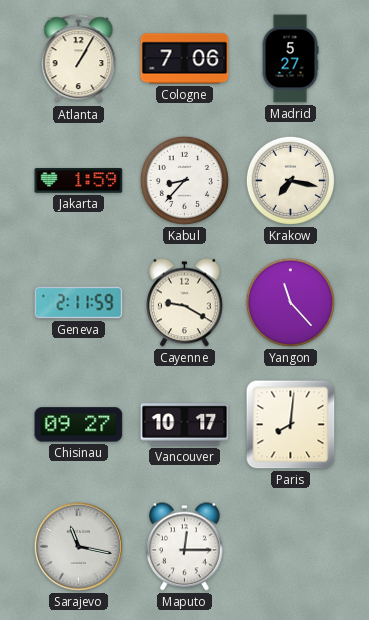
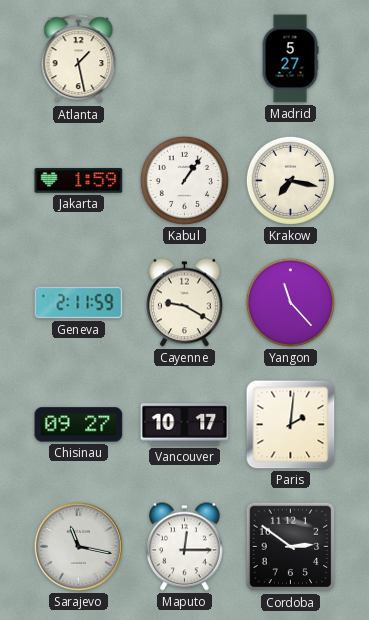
Atlanta: 1:05 -> 1:28 (79, 59)
Cologne: 7:06 -> none (185, 59)
Kabul: 8:37 -> 1:06 (184, 180)
Paris: 8:01 -> 2:01 (291, 425)
Cordoba: none -> 2:51 (291, 547)
